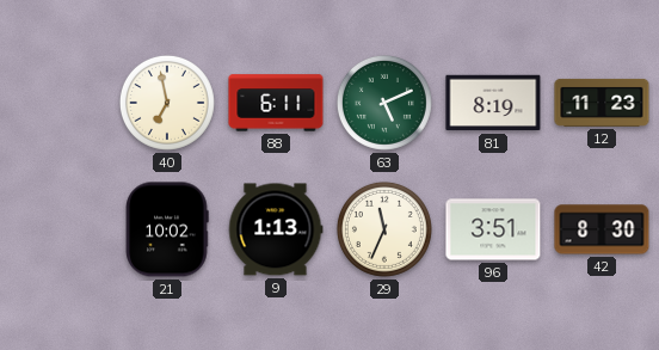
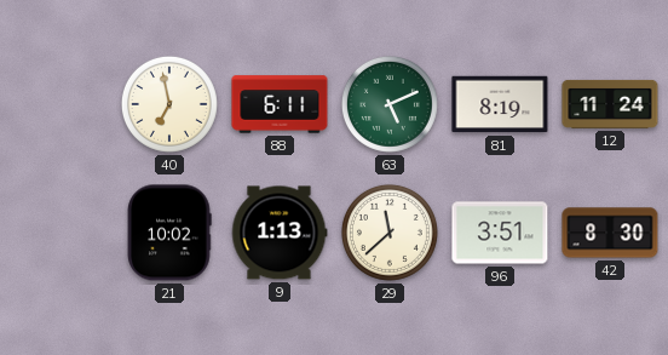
12: 11:23 -> 11:24 (610, 104)
29: 11:34 -> 11:38 (390, 233)
